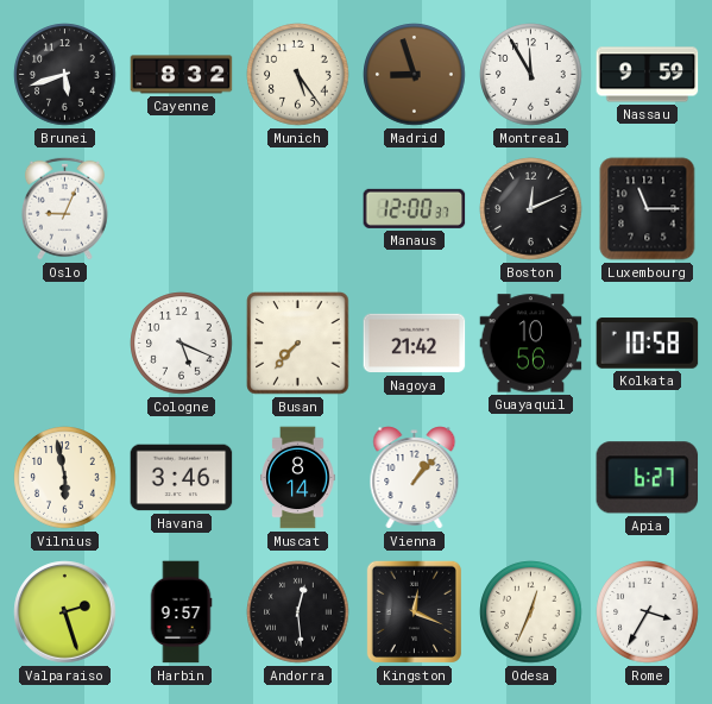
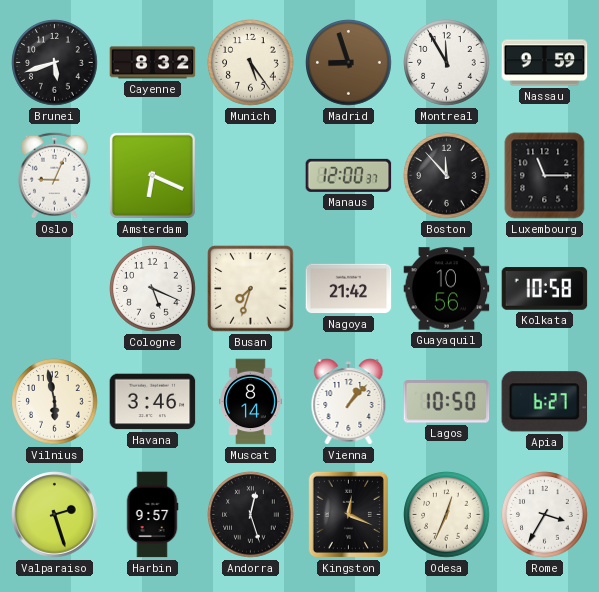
Amsterdam: none -> 6:19 (152, 175)
Boston: 12:11 -> 11:53 (447, 176)
Busan: 7:37 -> 7:33 (251, 289)
Lagos: none -> 10:50 (447, 402)
Andorra: 12:29 -> 12:27 (251, 515)
